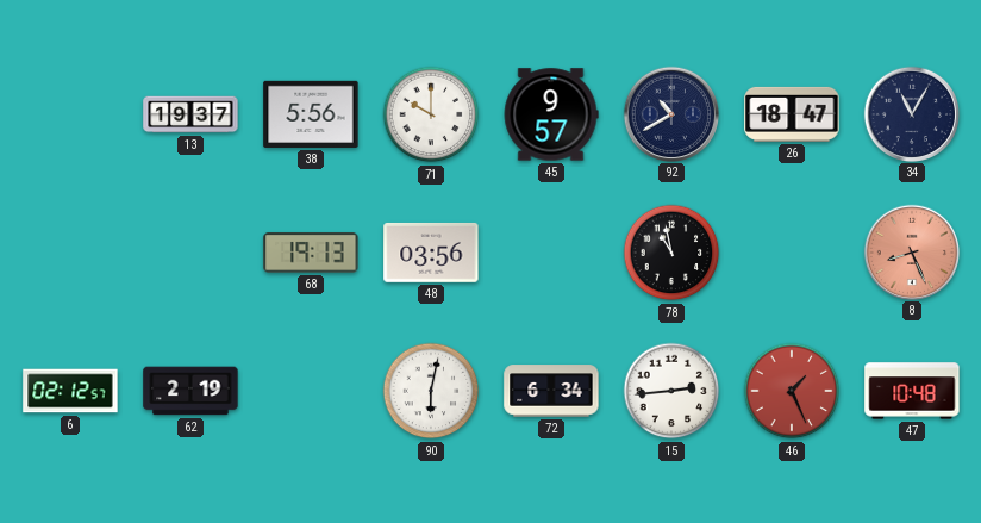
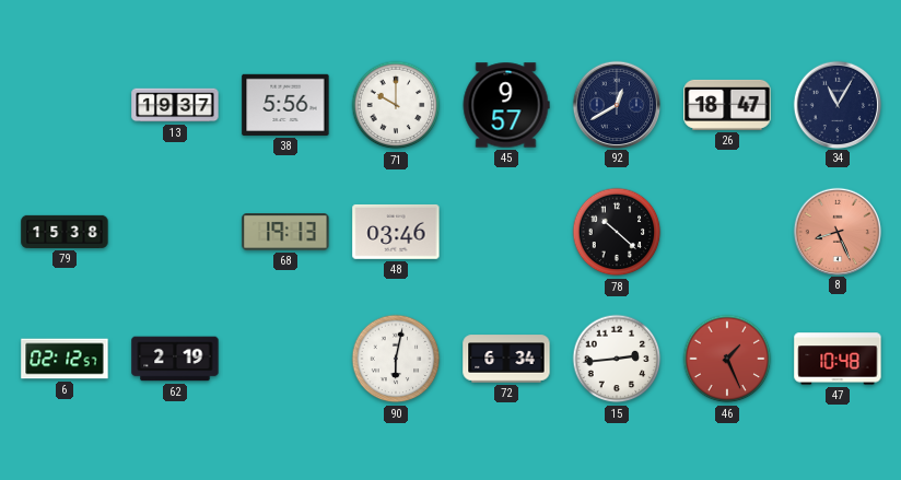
92: 10:40 -> 12:40 (616, 104)
79: none -> 15:38 (65, 232)
48: 03:56 -> 03:46 (396, 232)
78: 10:58 -> 10:22 (617, 232)
